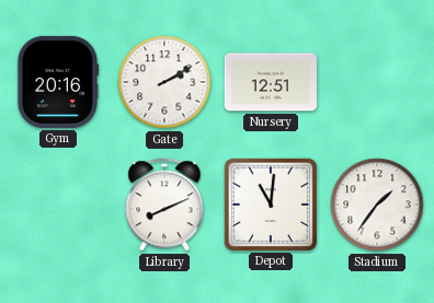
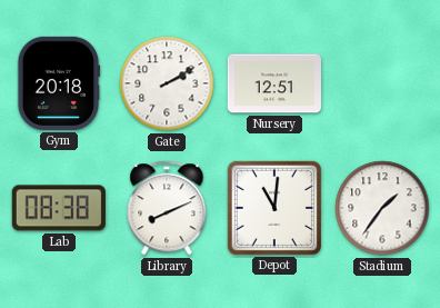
Gym: 20:16 -> 20:18 (59, 83)
Lab: none -> 08:38 (59, 208)
